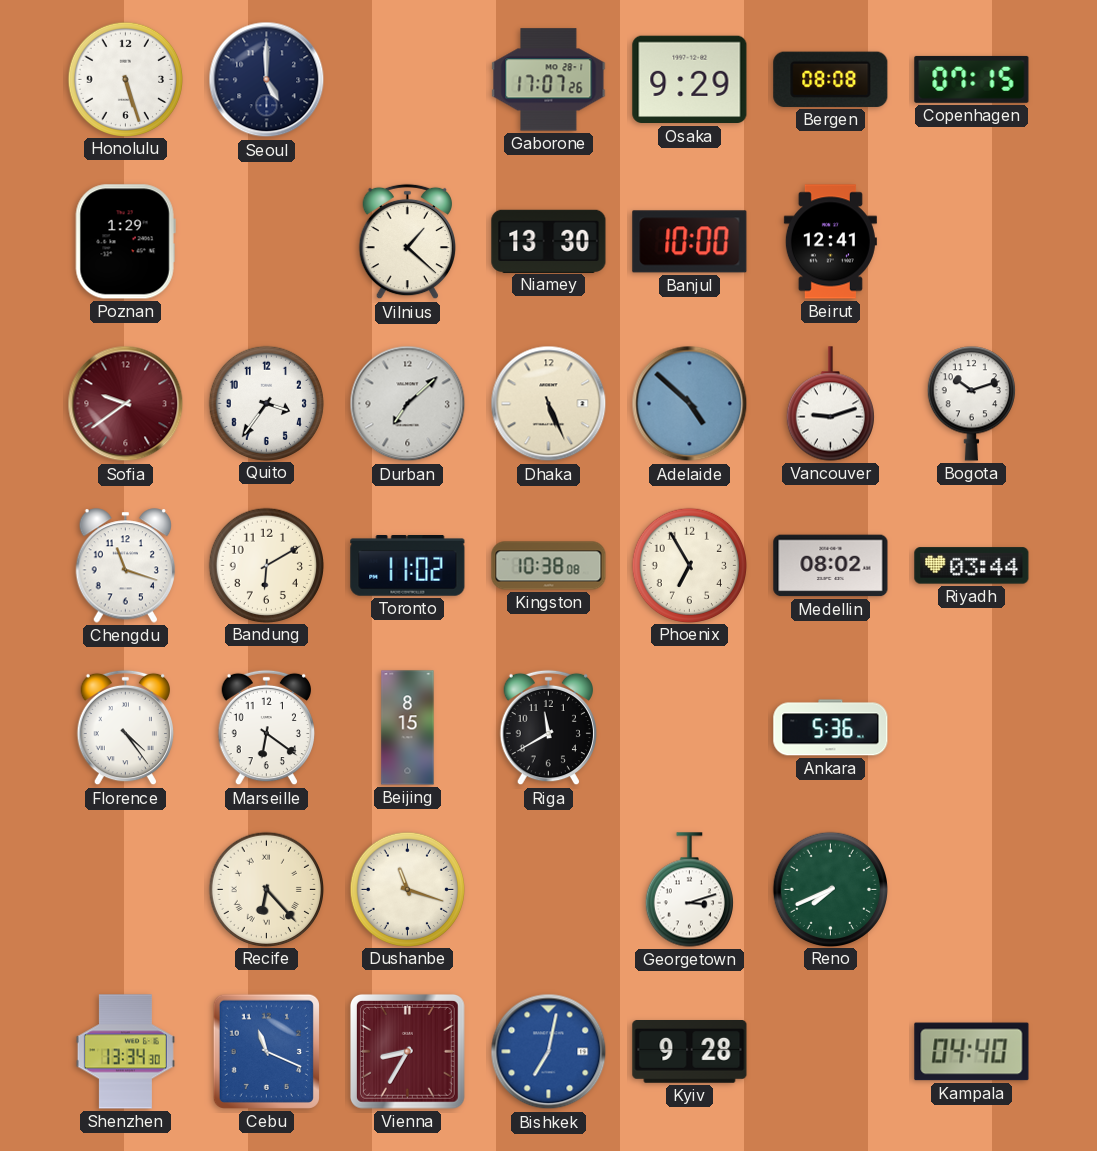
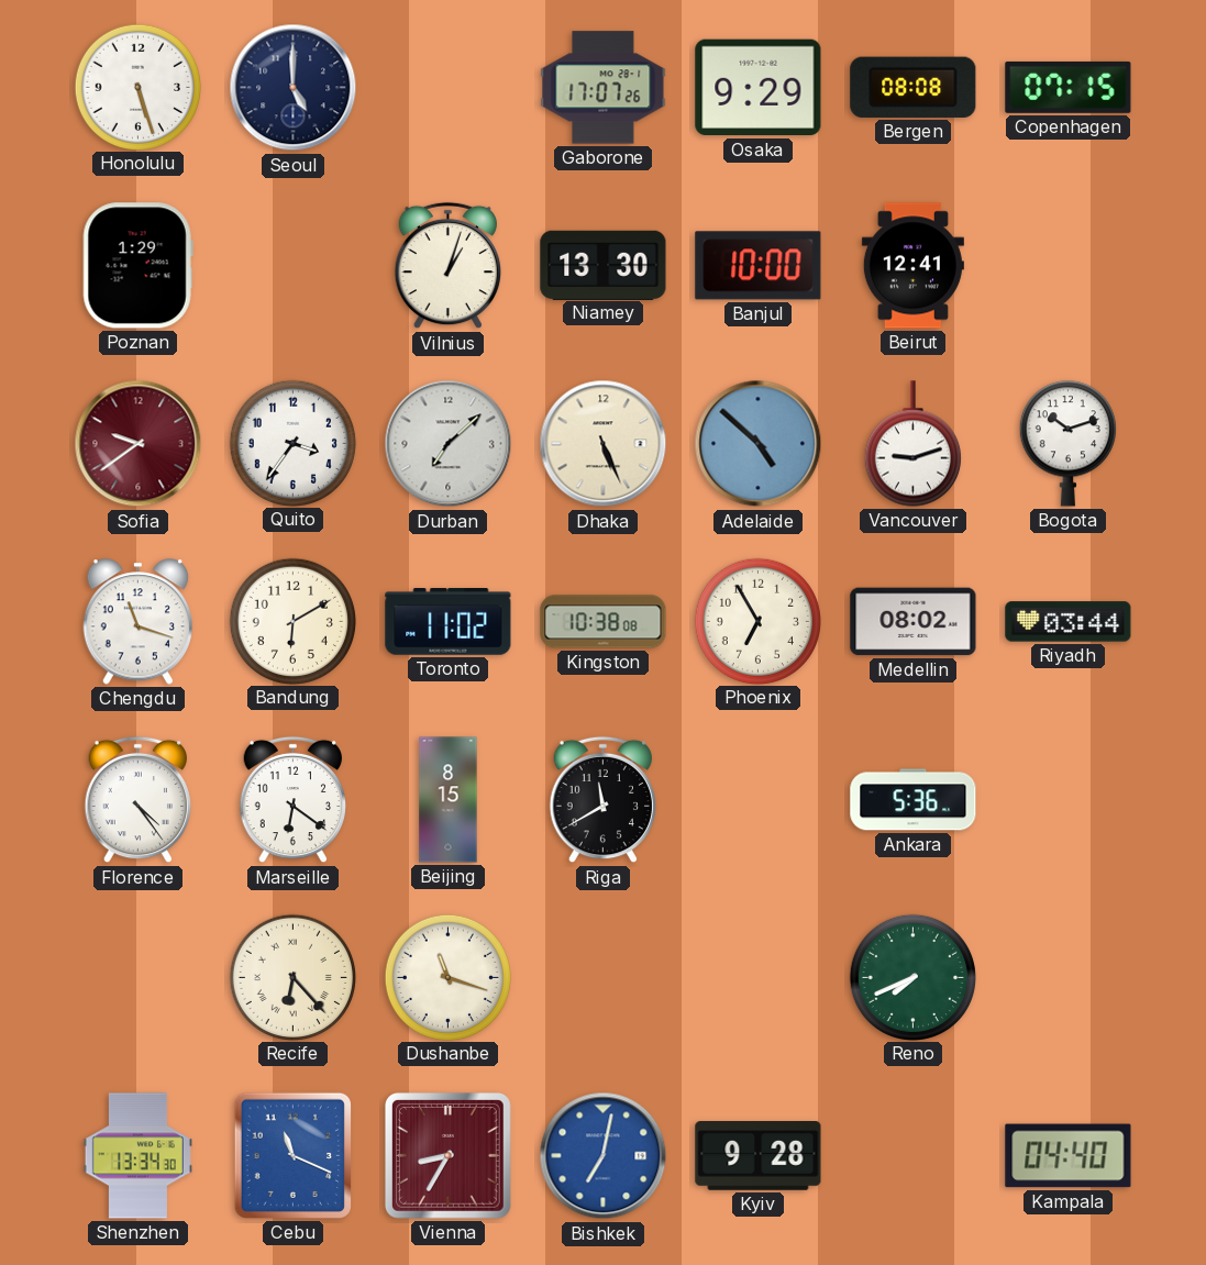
Vilnius: 1:22 -> 1:03 (447, 266)
Georgetown: 3:12 -> none (689, 890)
